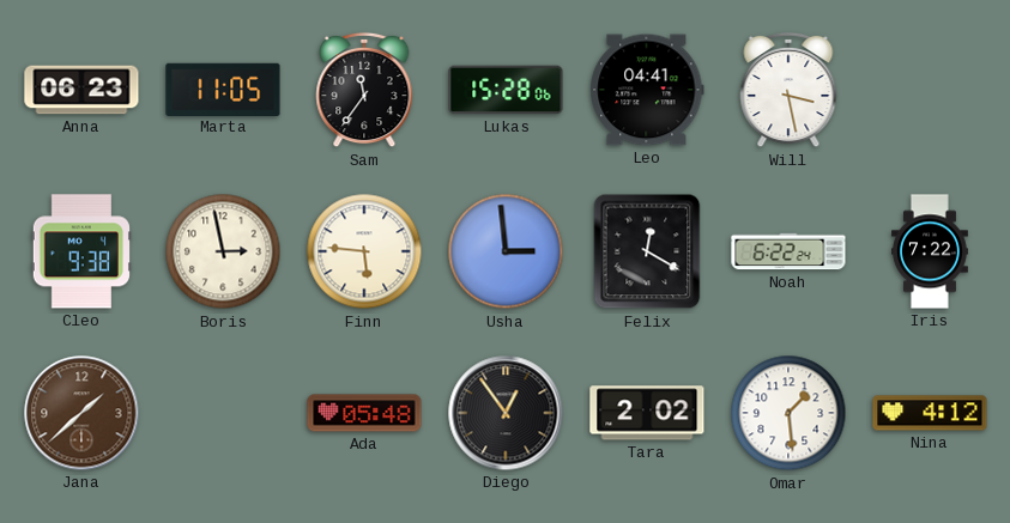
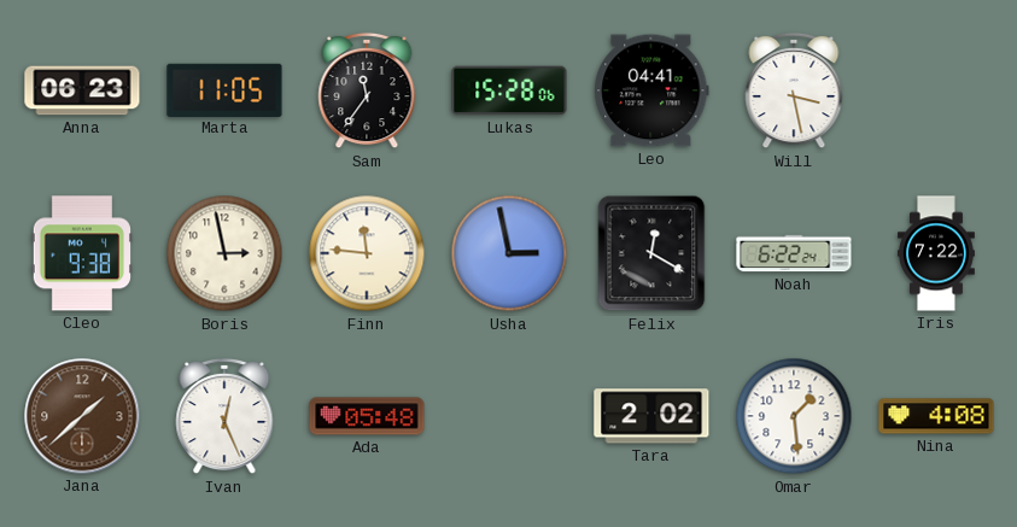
Finn: 5:46 -> 11:46 (367, 253)
Usha: 2:59 -> 2:58 (509, 253)
Ivan: none -> 12:26 (224, 416)
Diego: 12:54 -> none (506, 413)
Nina: 4:12 -> 4:08 (936, 416)
